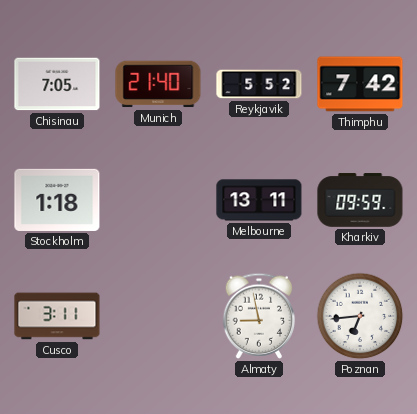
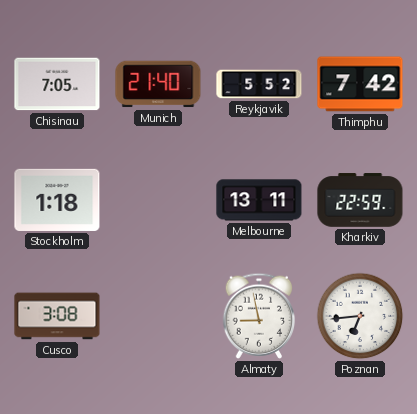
Kharkiv: 09:59 -> 22:59 (360, 200)
Cusco: 3:11 -> 3:08 (57, 316)
